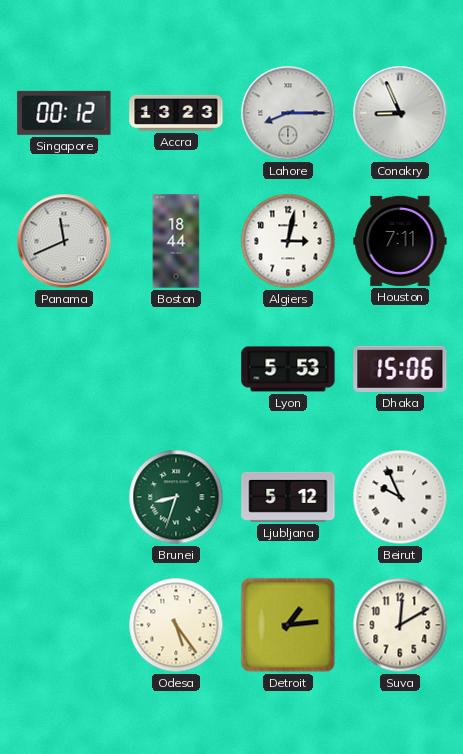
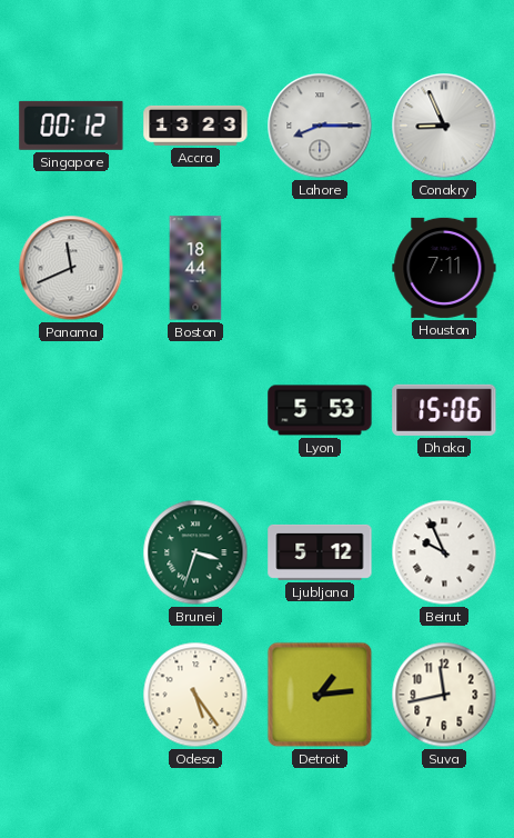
Algiers: 3:02 -> none (288, 241)
Brunei: 8:33 -> 3:33 (195, 552)
Suva: 12:10 -> 11:43 (444, 695)
